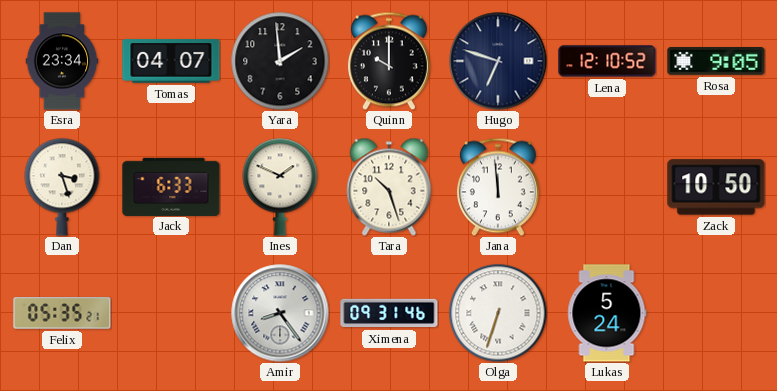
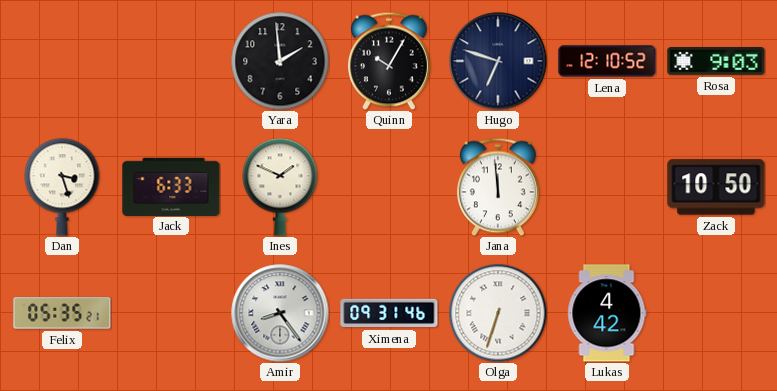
Esra: 23:34 -> none (62, 61)
Tomas: 04:07 -> none (171, 61)
Quinn: 10:00 -> 10:05 (389, 61)
Rosa: 9:05 -> 9:03 (716, 62)
Tara: 10:27 -> none (389, 187)
Lukas: 5:24 -> 4:42 (607, 313)
